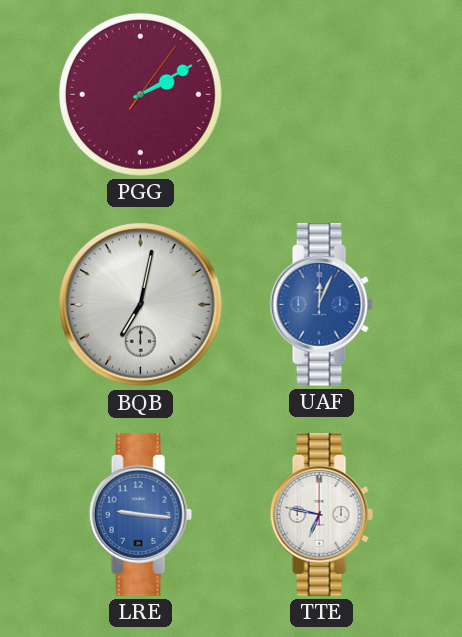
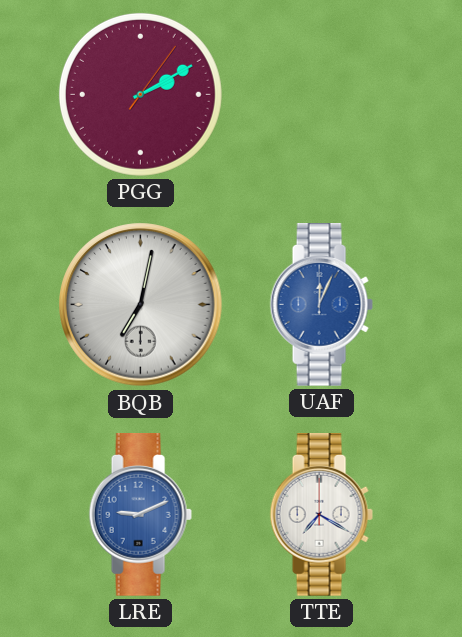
LRE: 9:16 -> 9:11 (140, 515)
TTE: 6:47 -> 7:20 (321, 515)
